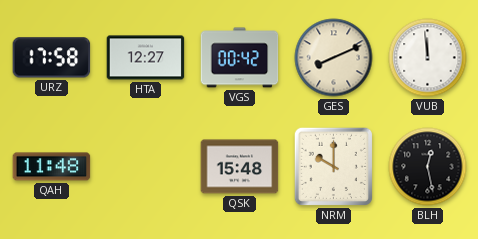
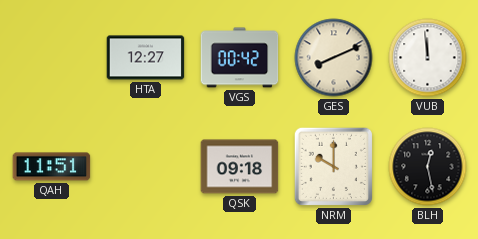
URZ: 17:58 -> none (52, 58)
QAH: 11:48 -> 11:51 (52, 167)
QSK: 15:48 -> 09:18 (240, 167)
